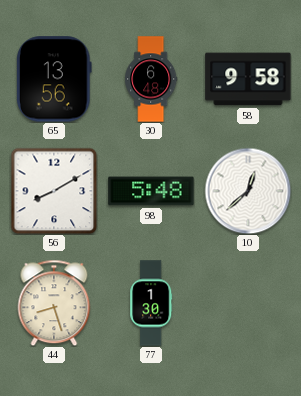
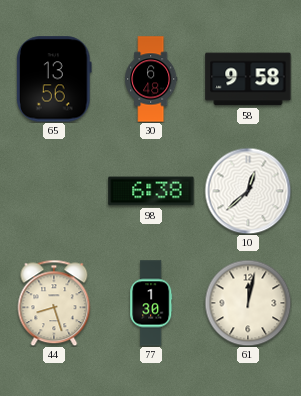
56: 8:10 -> none (54, 191)
98: 5:48 -> 6:38 (151, 191)
61: none -> 12:02 (248, 303)
